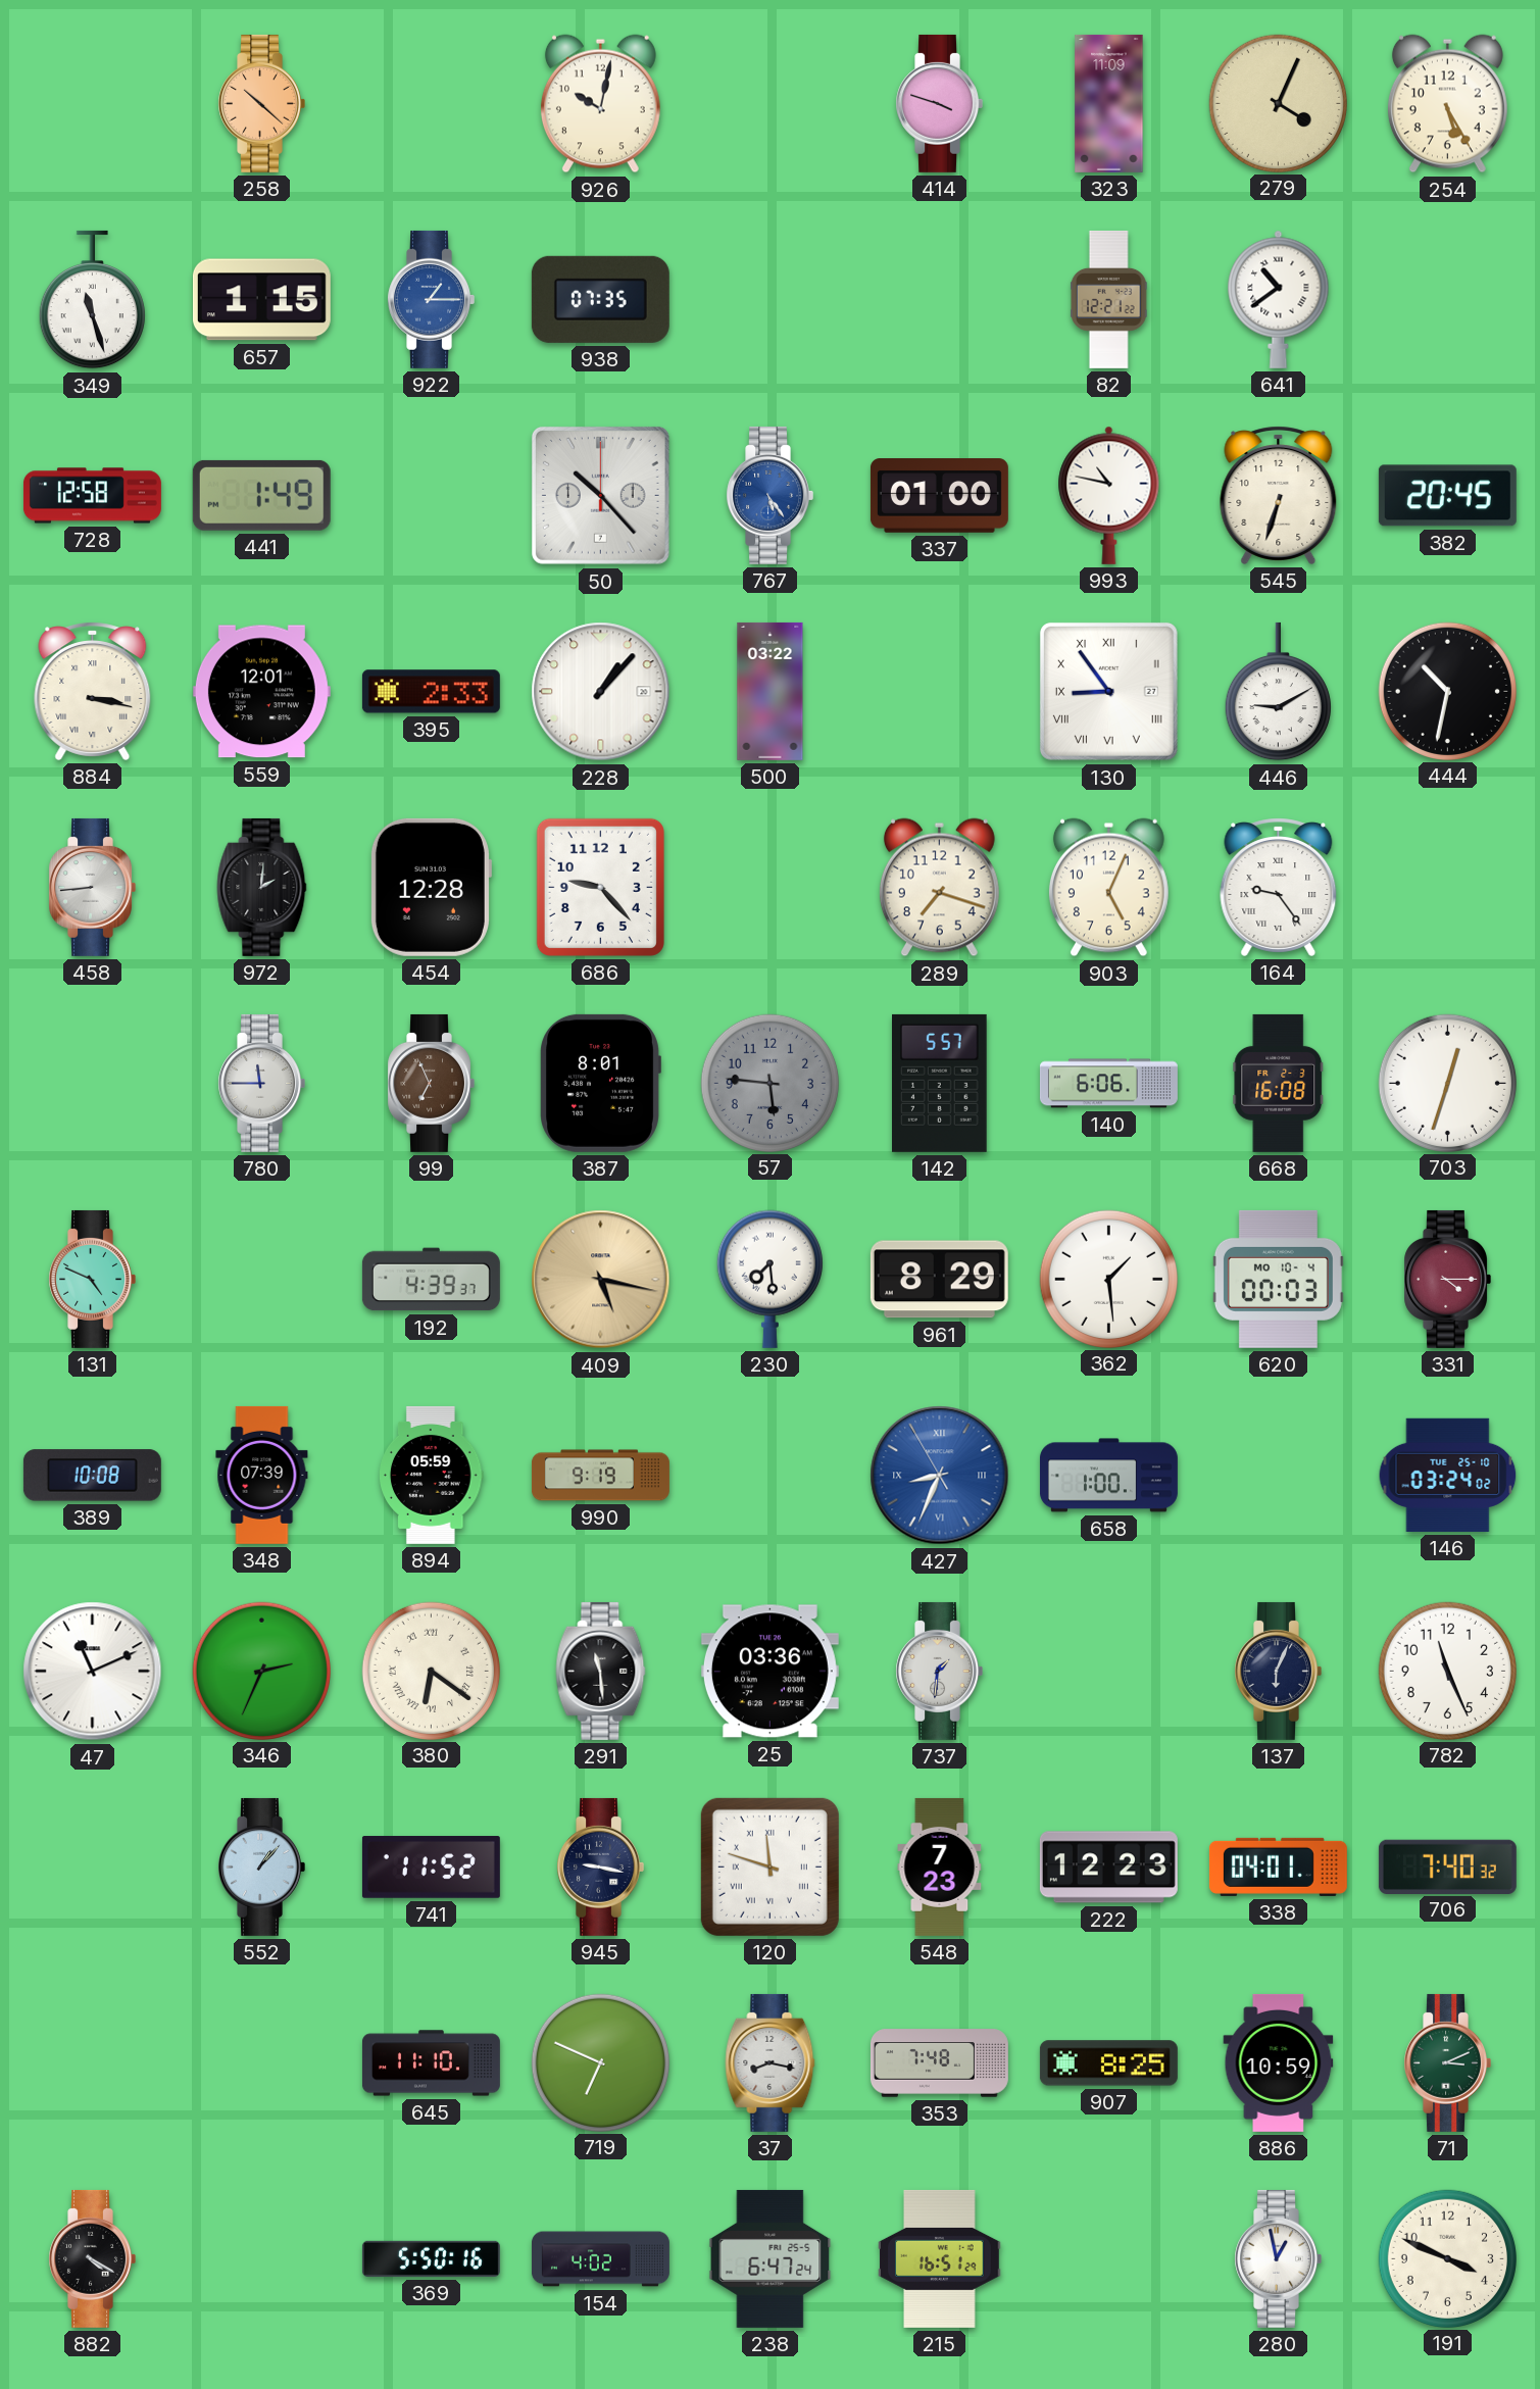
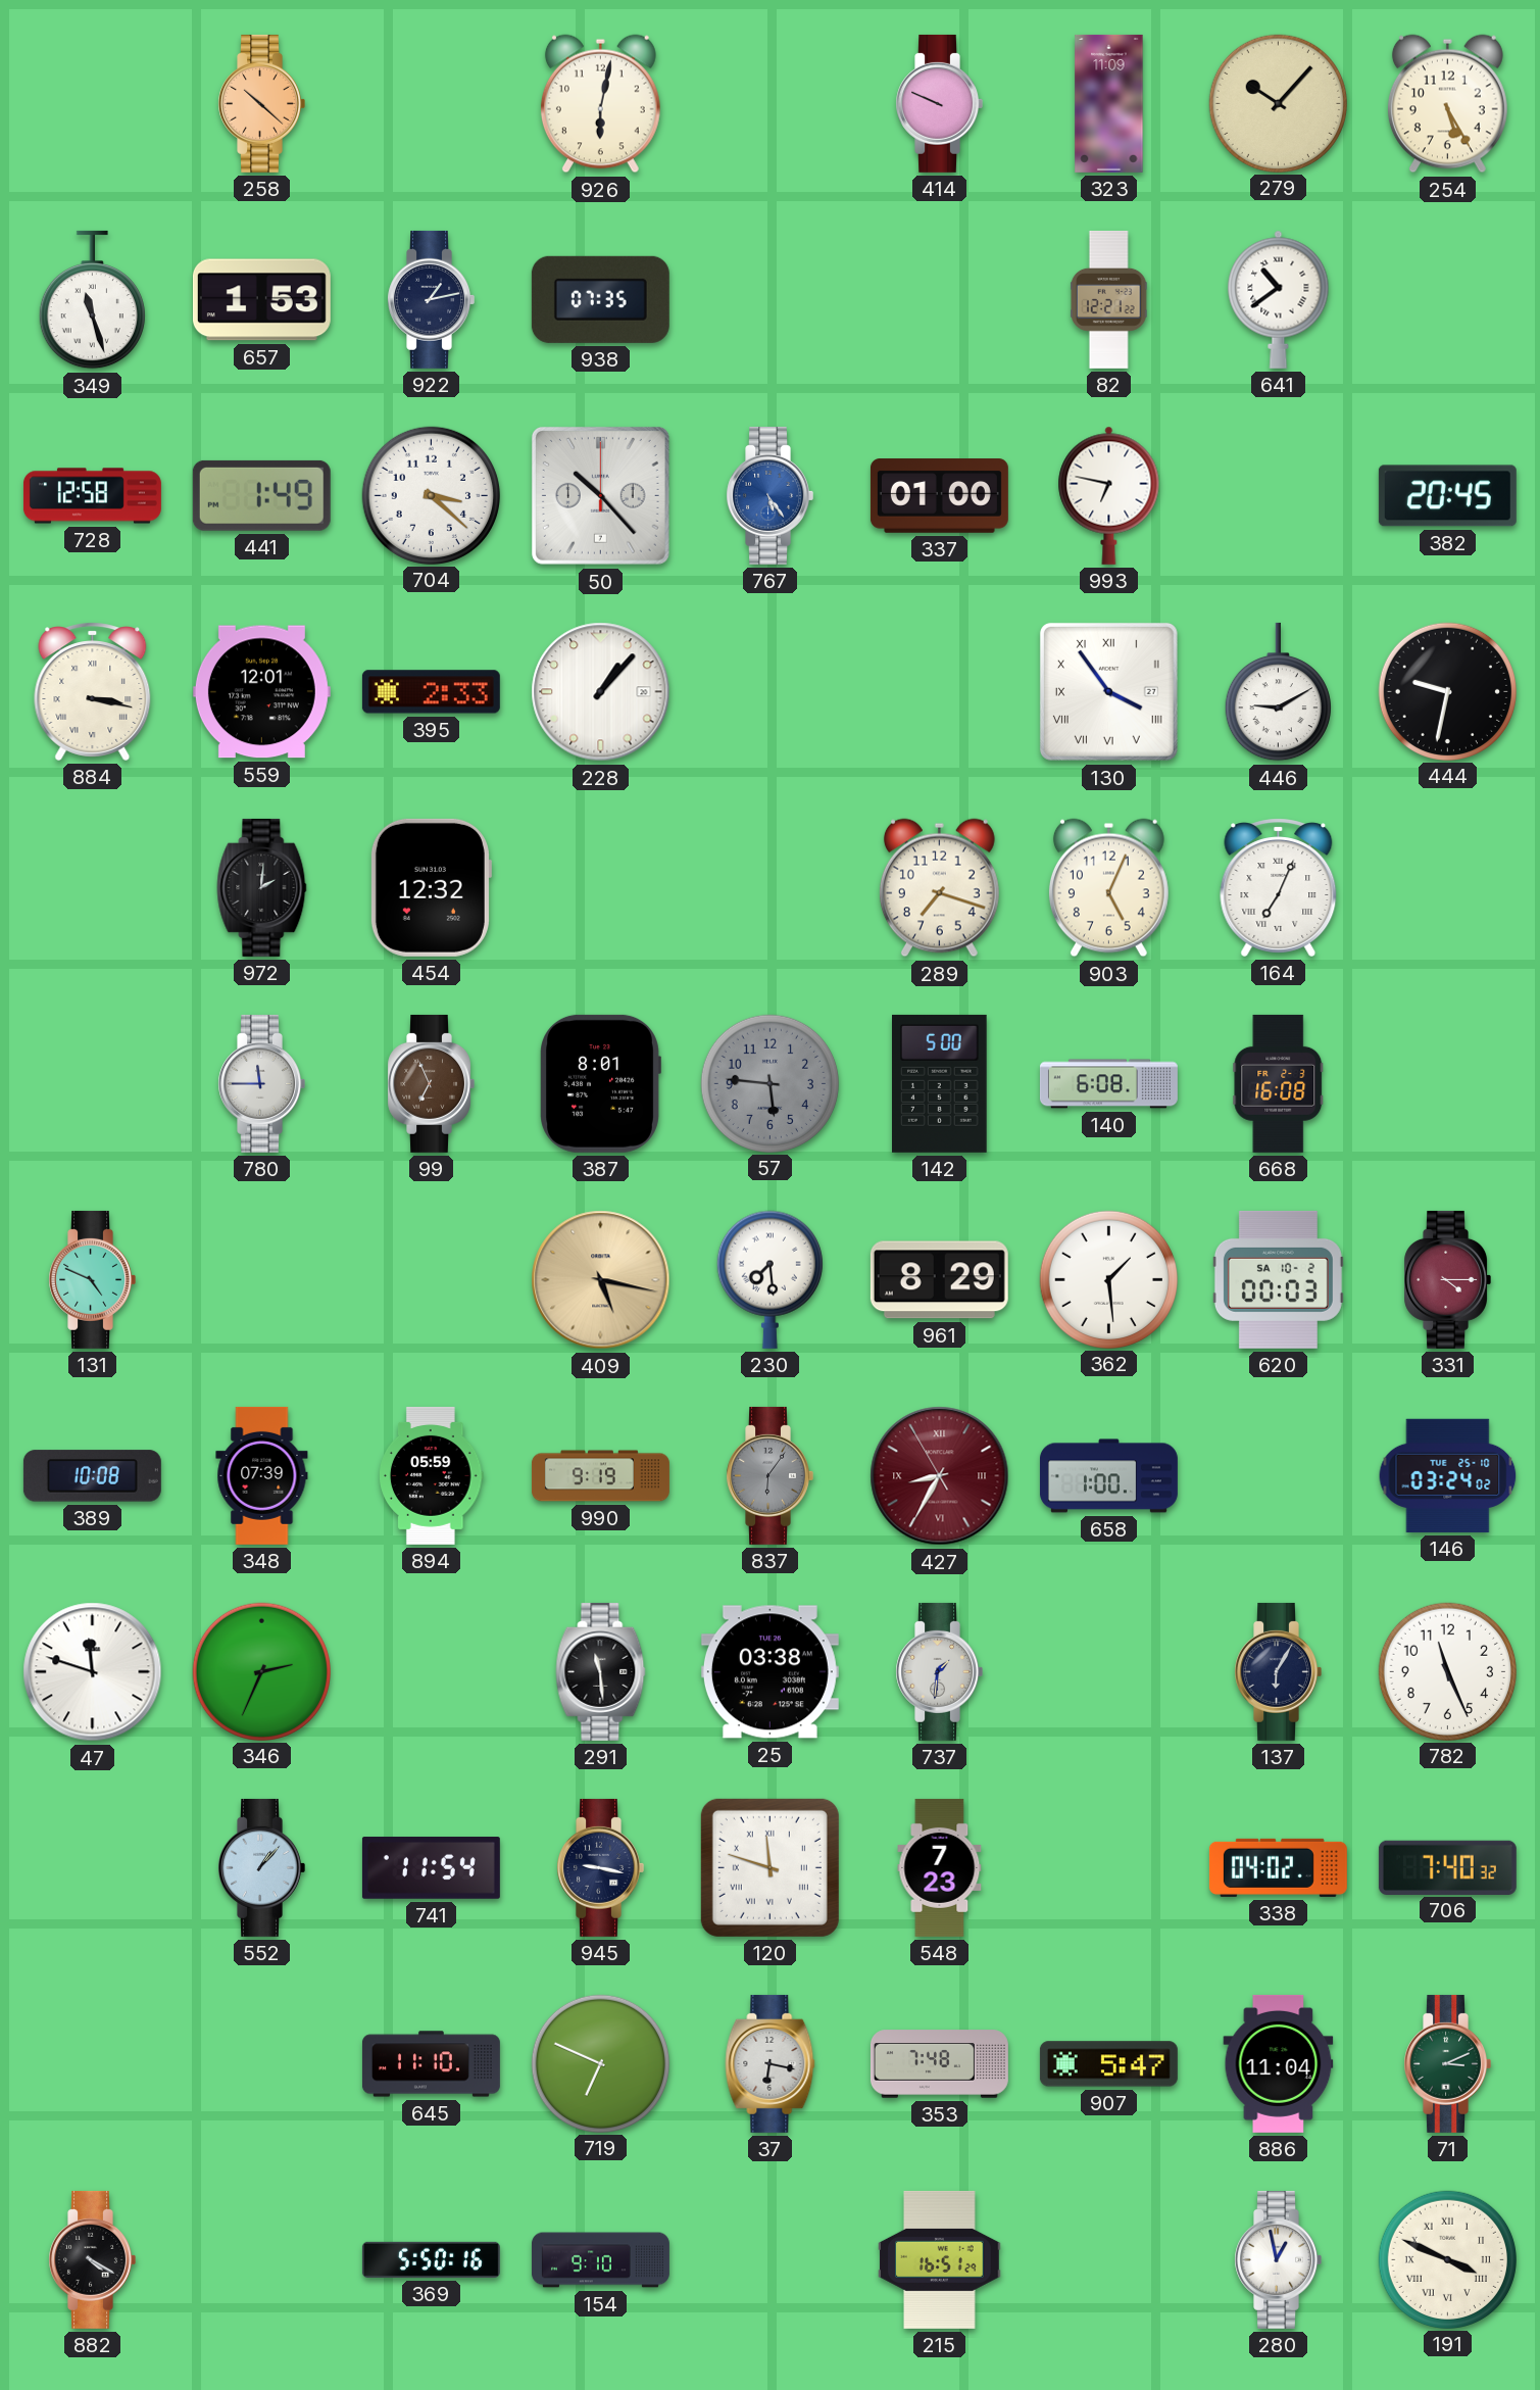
926: 10:02 -> 6:02 (600, 104)
414: 3:48 -> 9:49 (939, 103)
279: 4:04 -> 10:07 (1278, 103)
657: 1:15 -> 1:53 (261, 300)
922: 1:15 -> 1:13 (431, 299)
922 dial: blue -> navy (431, 299)
704: none -> 3:22 (431, 495)
993: 10:47 -> 6:47 (1109, 495)
545: 6:33 -> none (1279, 495)
500: 03:22 -> none (771, 691)
130: 8:54 -> 3:54 (1108, 691)
444: 10:32 -> 9:32 (1447, 691)
458: 8:44 -> none (92, 887)
454: 12:28 -> 12:32 (431, 887)
686: 9:23 -> none (600, 887)
164: 9:24 -> 7:04 (1279, 887)
142: 5:57 -> 5:00 (940, 1083)
140: 6:06 -> 6:08 (1108, 1084)
703: 12:33 -> none (1447, 1083)
192: 4:39 -> none (431, 1280)
620 date: MO 10-4 -> SA 10-2 (1278, 1279)
837: none -> 6:06 (769, 1475)
427: 8:33 -> 8:34 (940, 1476)
427 dial: blue -> burgundy (940, 1476)
47: 11:11 -> 11:48 (93, 1672)
380: 6:21 -> none (431, 1671)
25: 03:36 -> 03:38 (769, 1672)
137: 6:04 -> 6:05 (1278, 1671)
741: 11:52 -> 11:54 (431, 1868)
222: 12:23 -> none (1108, 1868)
338: 04:01 -> 04:02 (1278, 1867)
37: 8:17 -> 6:17 (771, 2063)
907: 8:25 -> 5:47 (1108, 2064)
886: 10:59 -> 11:04 (1279, 2063)
154: 4:02 -> 9:10 (600, 2260)
238: 6:47 -> none (771, 2258)
191 numerals: Arabic -> Roman (1447, 2259)
